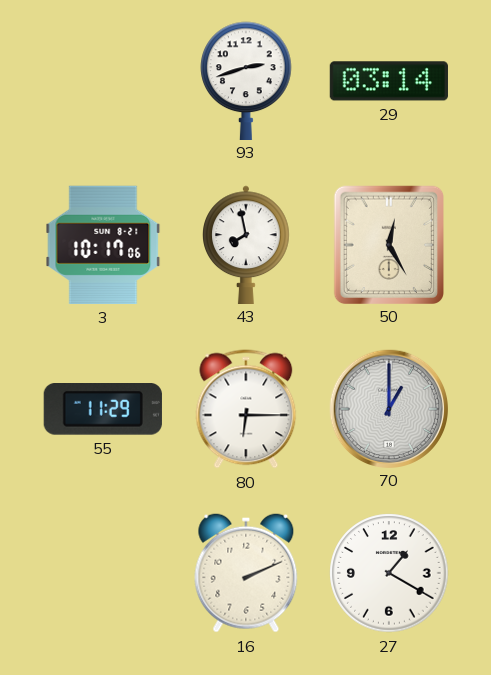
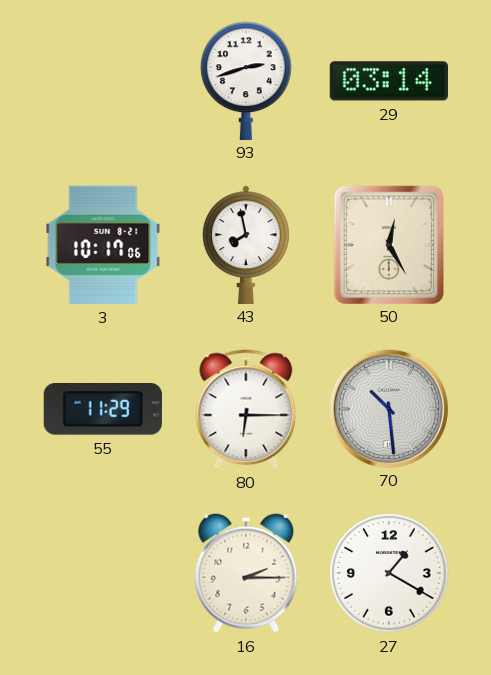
70: 1:00 -> 10:29 (388, 408)
16: 2:11 -> 2:15 (246, 573)
